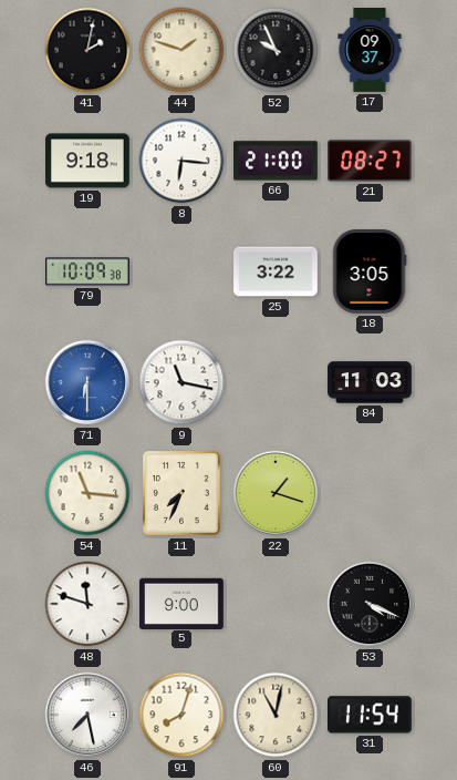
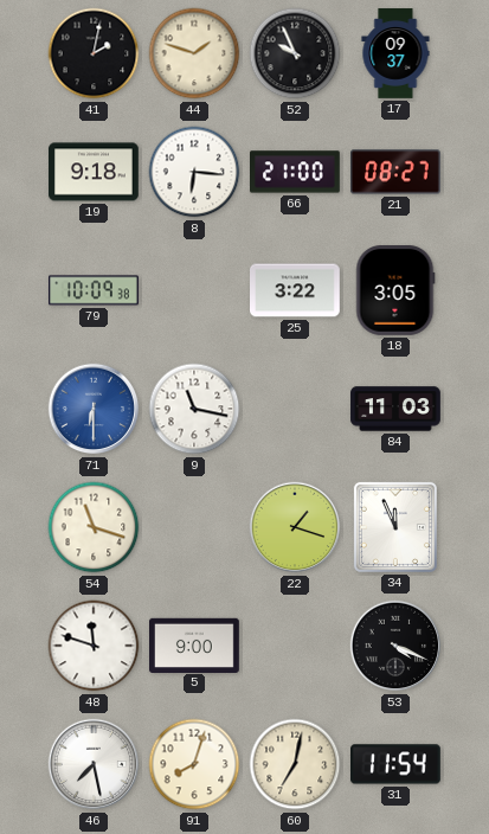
54: 11:16 -> 11:18 (94, 527)
11: 7:34 -> none (183, 494)
34: none -> 11:56 (395, 527)
60: 11:02 -> 7:02 (295, 764)
